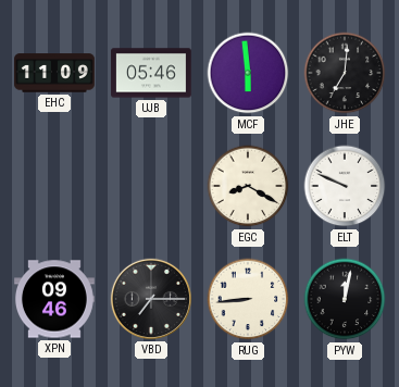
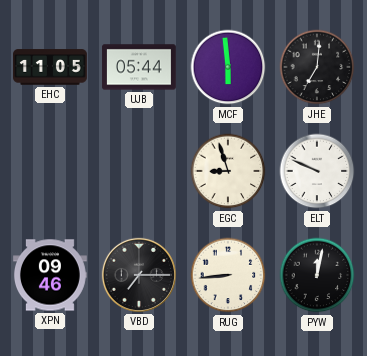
EHC: 11:09 -> 11:05 (51, 67)
UJB: 05:46 -> 05:44 (140, 67)
EGC: 8:20 -> 8:57 (228, 171)
